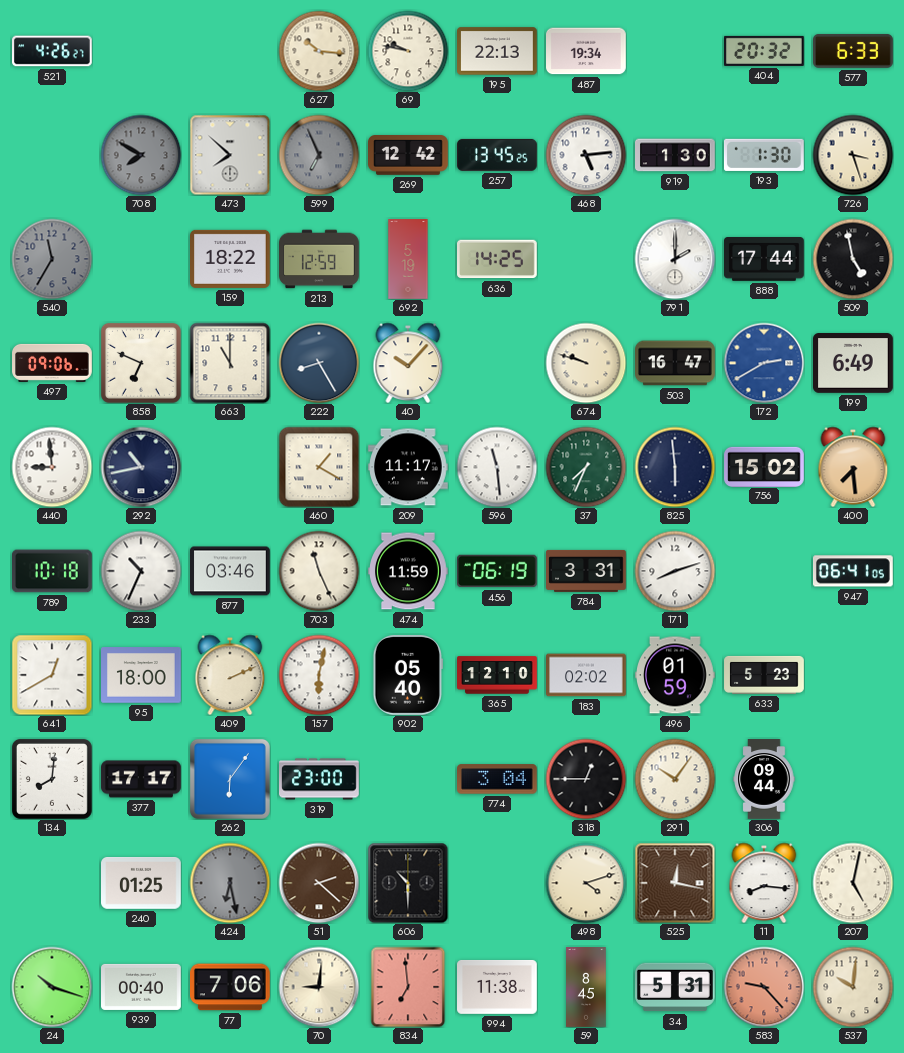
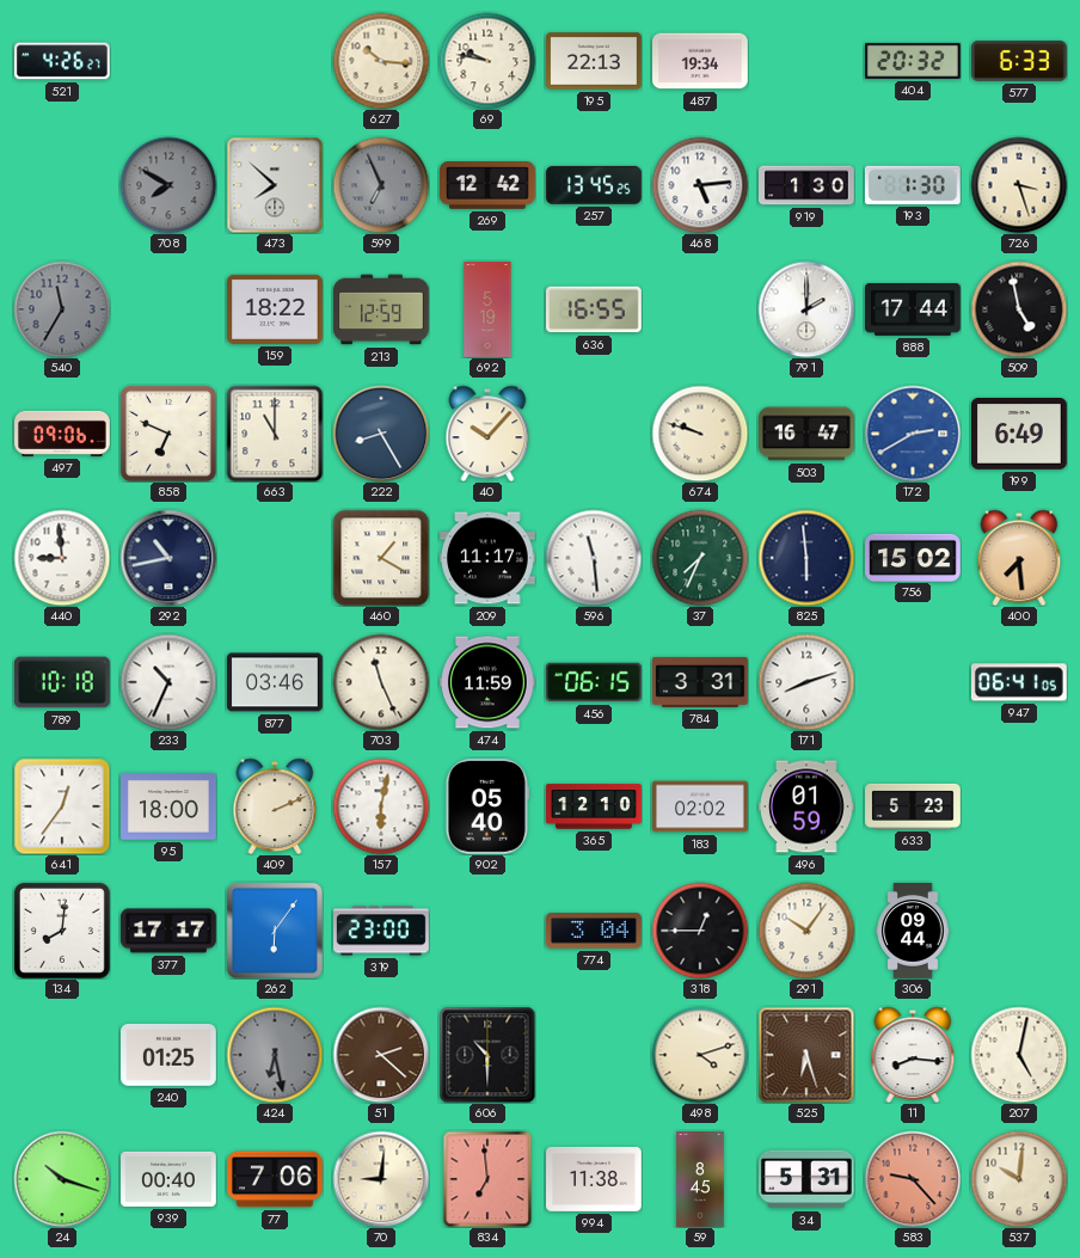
636: 14:25 -> 16:55 (595, 309)
456: 06:19 -> 06:15 (595, 682)
641: 12:40 -> 12:36 (62, 806)
525: 12:17 -> 6:27 (806, 1055)
